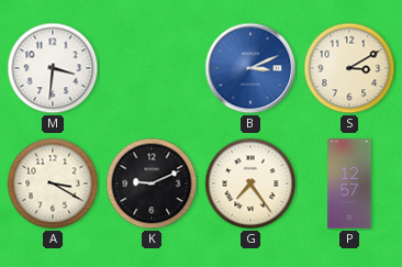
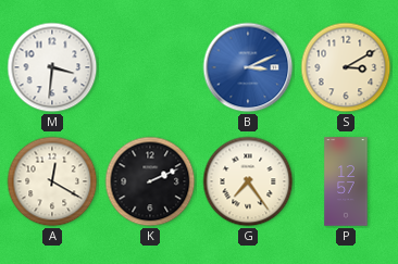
A: 3:20 -> 12:20 (52, 181)
K: 9:11 -> 2:11 (150, 181)
